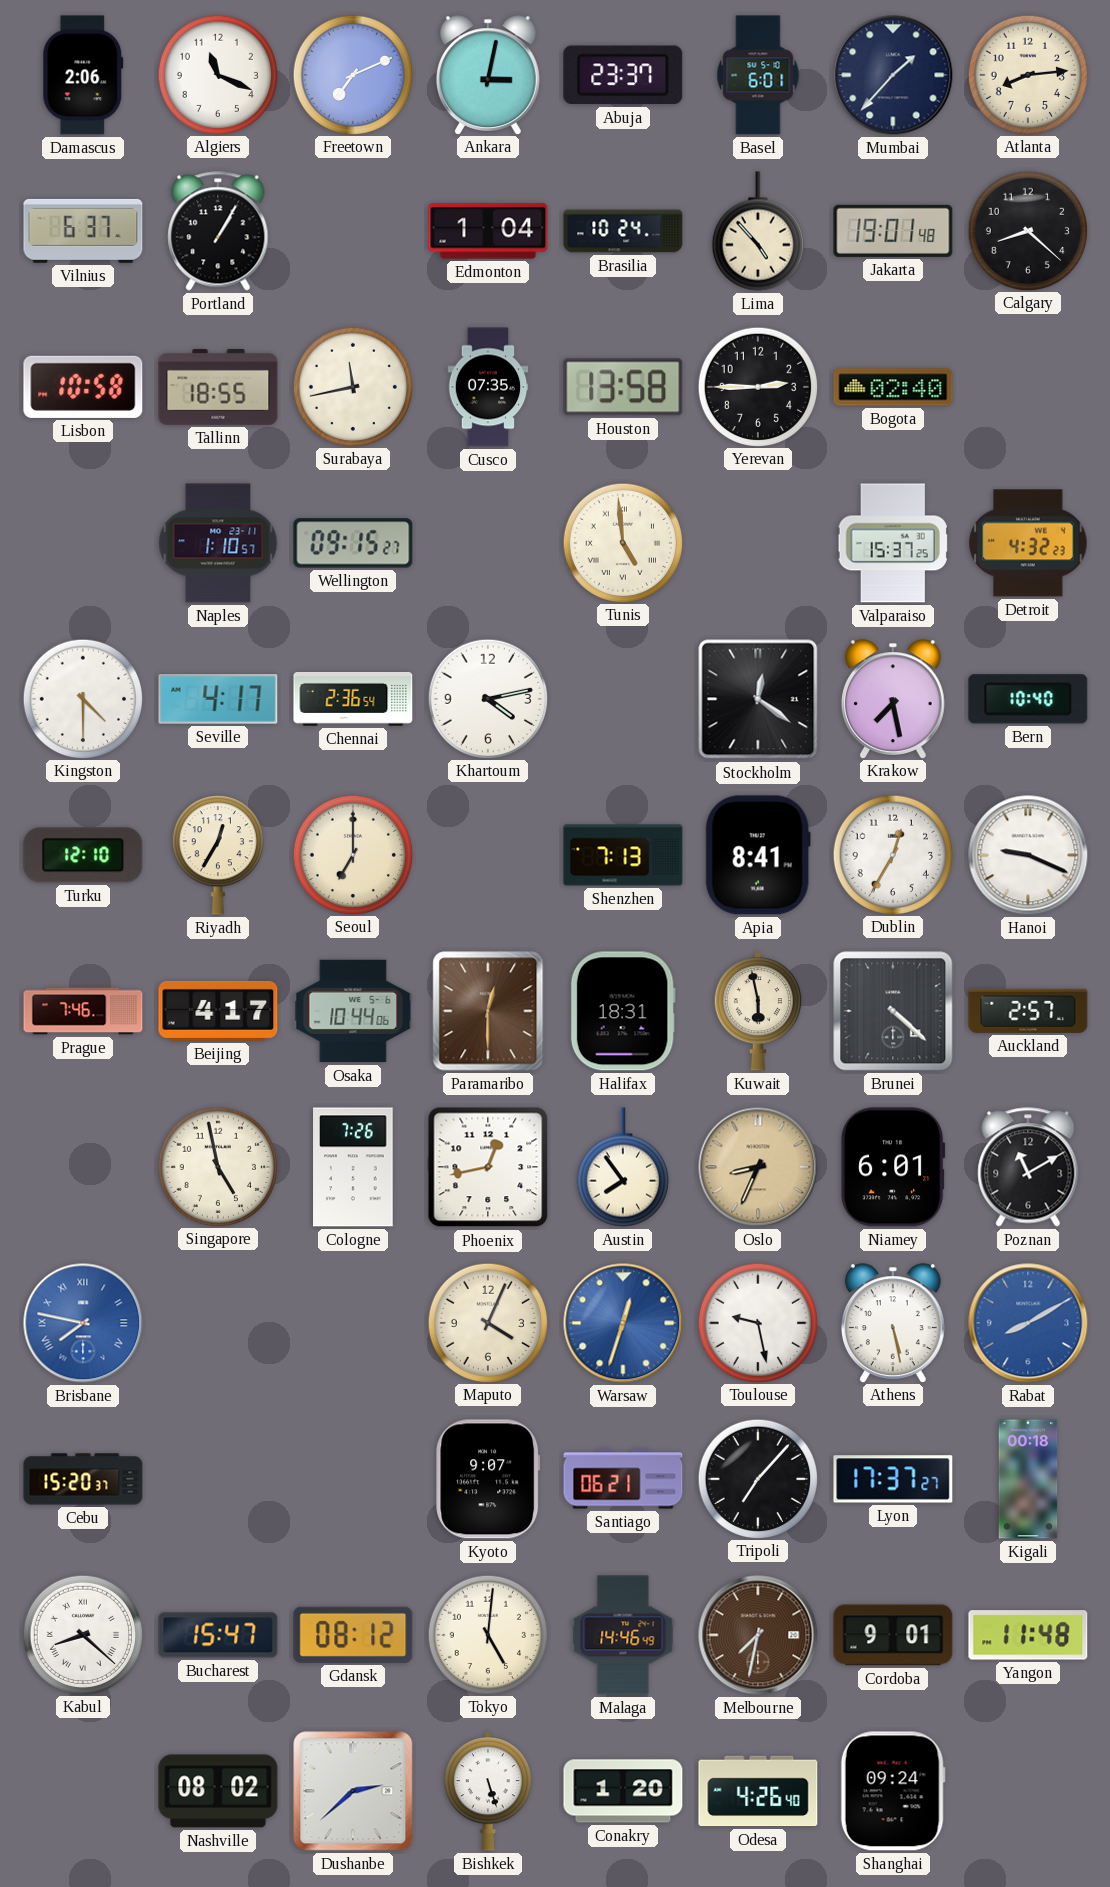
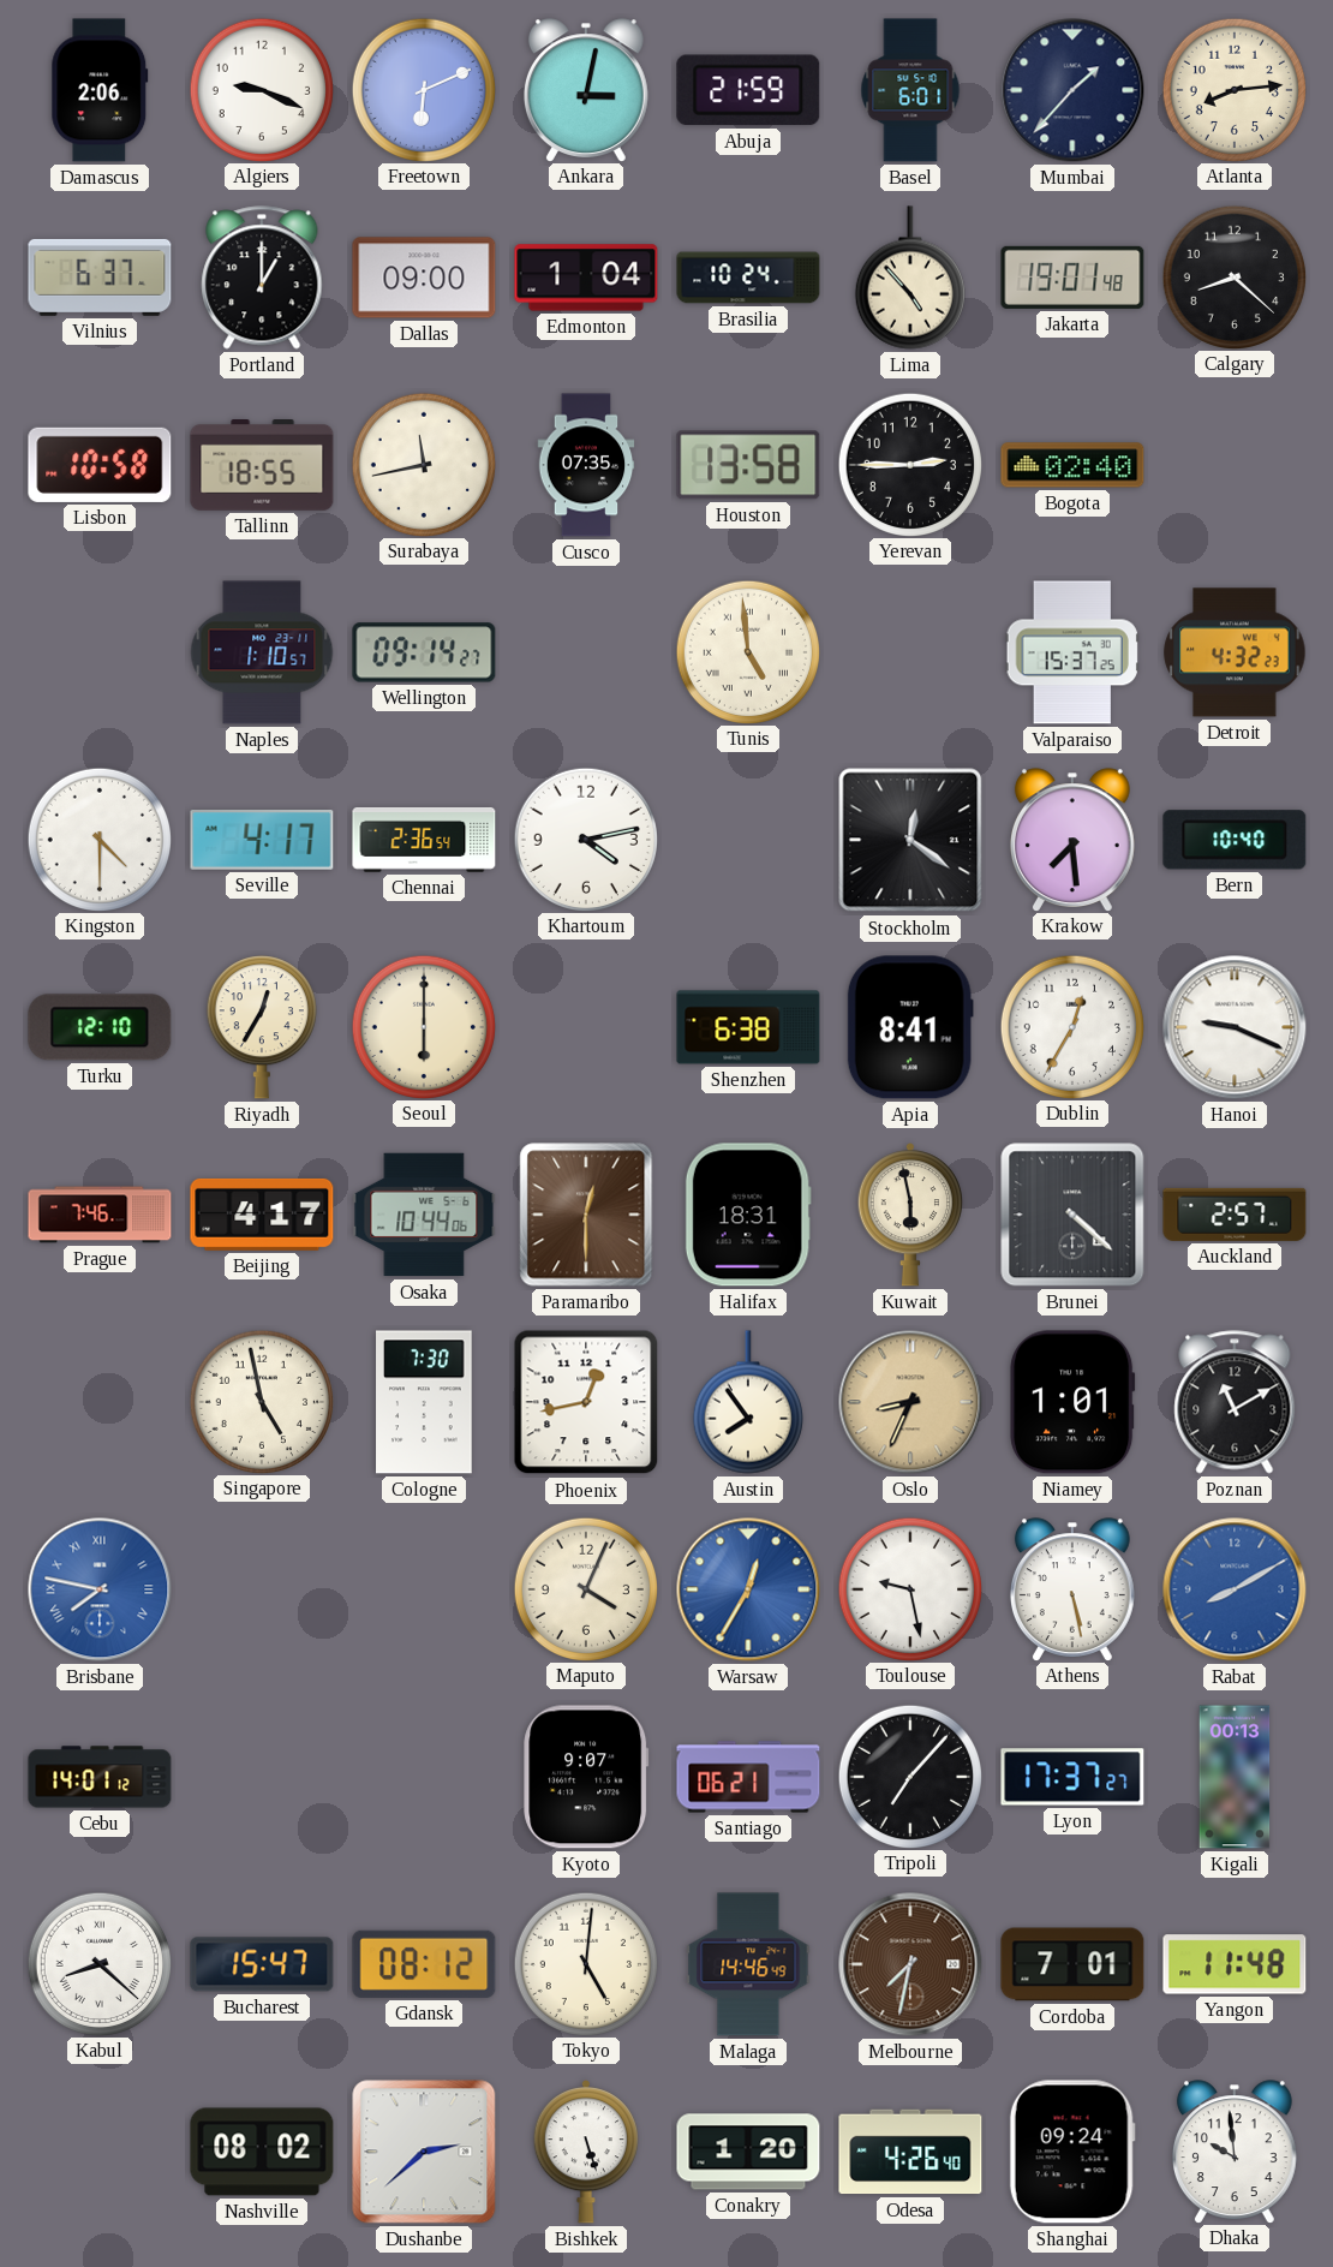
Algiers: 11:19 -> 9:19 (261, 89)
Freetown: 7:11 -> 6:11 (423, 89)
Abuja: 23:37 -> 21:59 (748, 90)
Portland: 1:05 -> 1:00 (262, 278)
Dallas: none -> 09:00 (424, 278)
Wellington: 09:15 -> 09:14 (424, 652)
Krakow: 7:28 -> 7:29 (1072, 840)
Seoul: 7:00 -> 6:00 (423, 1026)
Shenzhen: 7:13 -> 6:38 (748, 1027)
Cologne: 7:26 -> 7:30 (424, 1402)
Niamey: 6:01 -> 1:01 (1072, 1402)
Warsaw: 12:33 -> 12:35 (748, 1589)
Cebu: 15:20 -> 14:01 (100, 1777)
Kigali: 00:18 -> 00:13 (1235, 1777)
Cordoba: 9:01 -> 7:01 (1072, 1964)
Dhaka: none -> 9:59 (1235, 2152)
